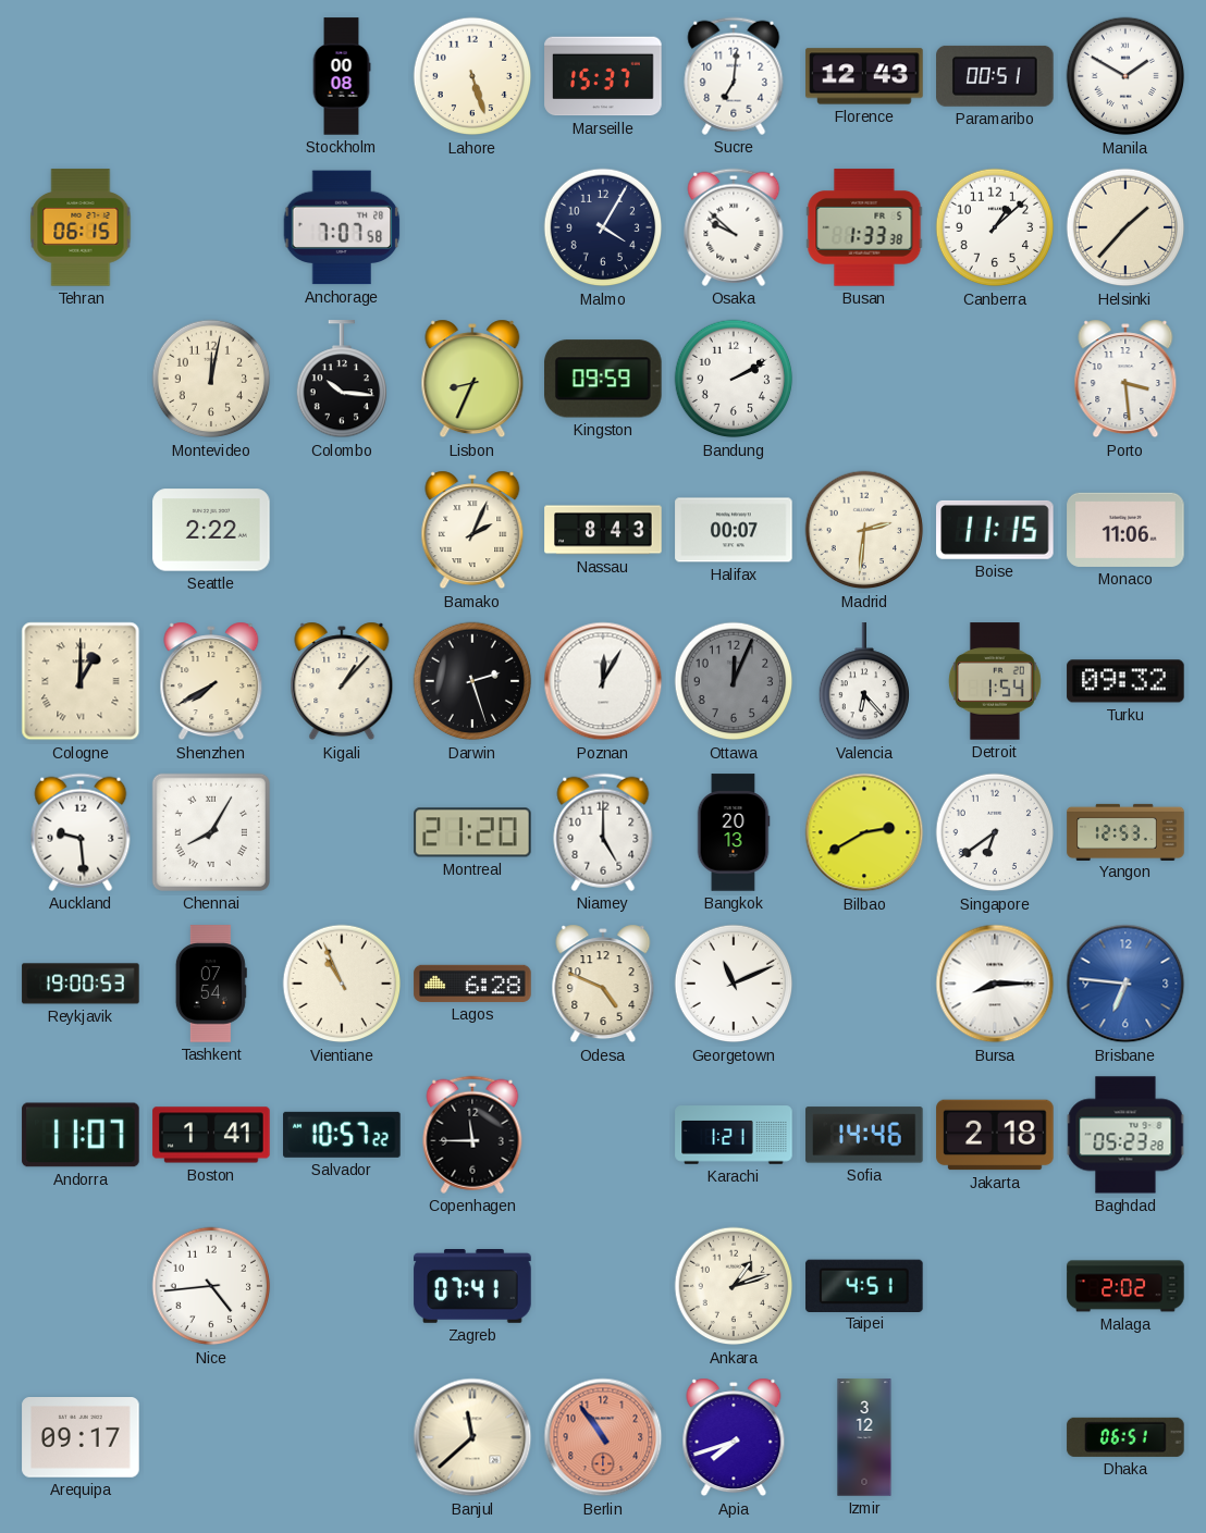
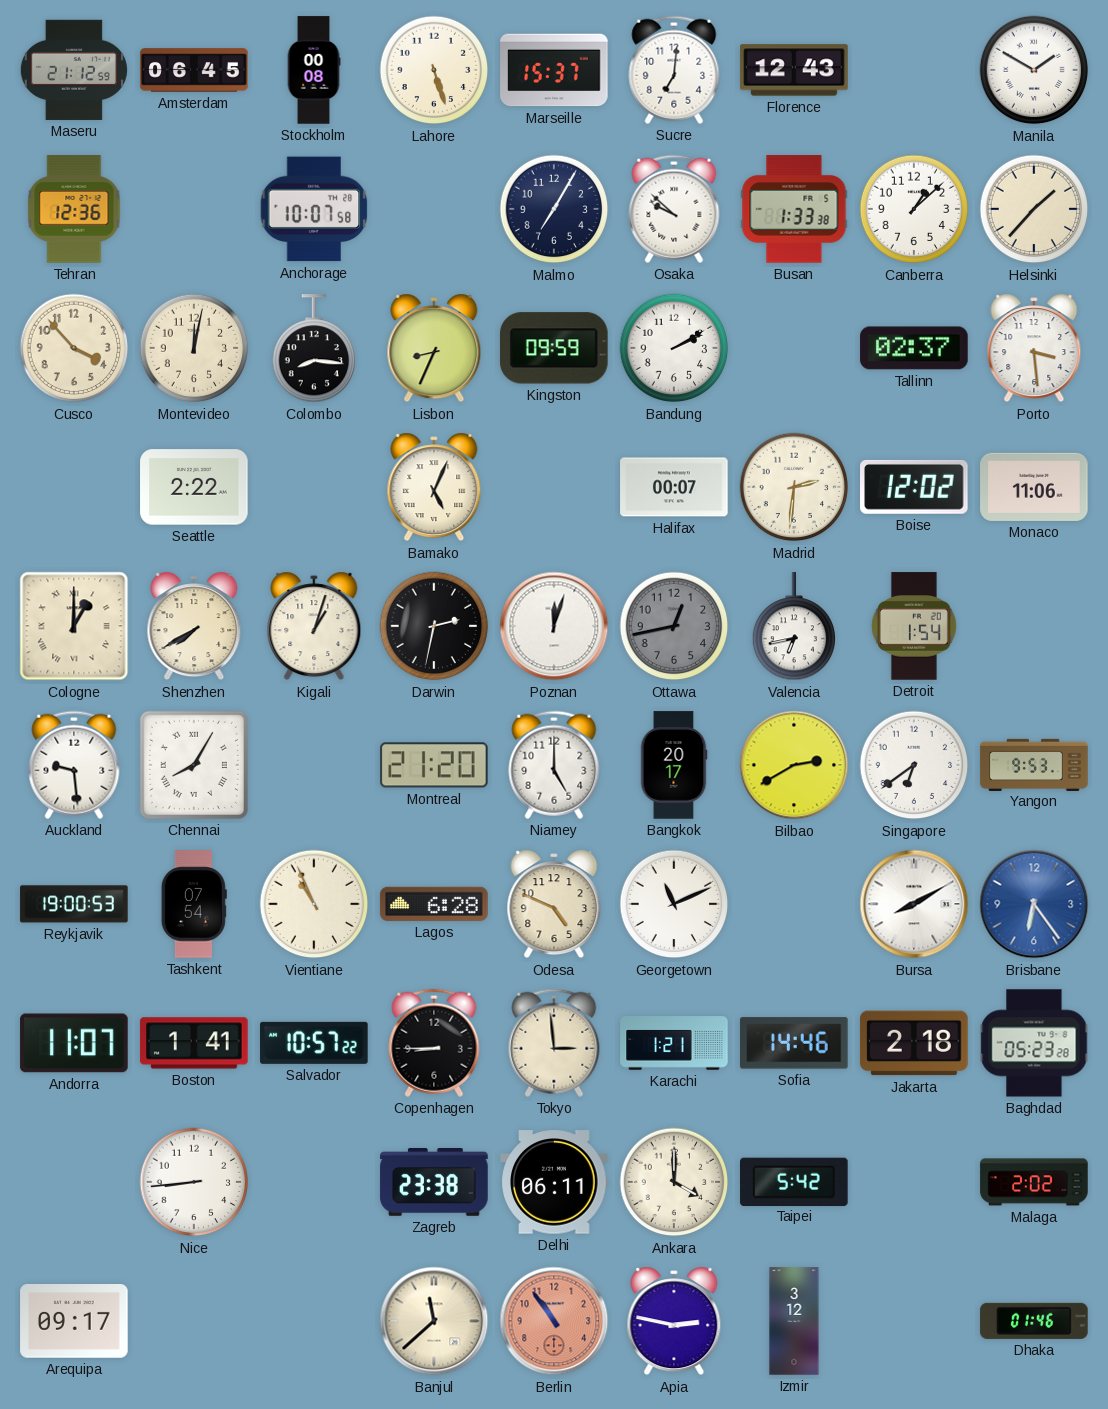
Maseru: none -> 21:12 (74, 70)
Amsterdam: none -> 06:45 (194, 70)
Paramaribo: 00:51 -> none (995, 76)
Tehran: 06:15 -> 12:36 (74, 209)
Anchorage: 7:07 -> 10:07 (314, 209)
Malmo: 4:05 -> 7:05 (554, 209)
Cusco: none -> 3:53 (74, 348)
Colombo: 10:16 -> 8:16 (313, 349)
Tallinn: none -> 02:37 (914, 348)
Bamako: 2:04 -> 5:04 (434, 487)
Nassau: 8:43 -> none (603, 530)
Boise: 11:15 -> 12:02 (914, 487)
Kigali: 1:07 -> 1:03 (314, 626)
Darwin: 2:27 -> 2:32 (434, 626)
Poznan: 12:05 -> 12:03 (554, 626)
Ottawa: 12:04 -> 12:43 (674, 626)
Valencia: 6:23 -> 6:43 (793, 627)
Turku: 09:32 -> none (1125, 681)
Bangkok: 20:13 -> 20:17 (674, 765)
Yangon: 12:53 -> 9:53 (1034, 764)
Bursa: 8:15 -> 8:10 (914, 904)
Brisbane: 6:46 -> 6:24 (1034, 904)
Copenhagen: 11:45 -> 8:45 (434, 1043)
Tokyo: none -> 2:59 (554, 1043)
Nice: 4:44 -> 8:44 (194, 1182)
Zagreb: 07:41 -> 23:38 (434, 1183)
Delhi: none -> 06:11 (554, 1182)
Ankara: 1:12 -> 4:00 (674, 1182)
Taipei: 4:51 -> 5:42 (794, 1181)
Apia: 7:42 -> 2:47 (674, 1321)
Dhaka: 06:51 -> 01:46 (1034, 1321)
